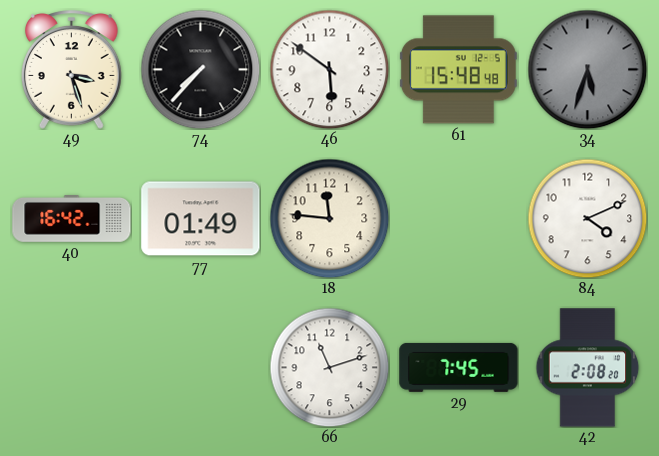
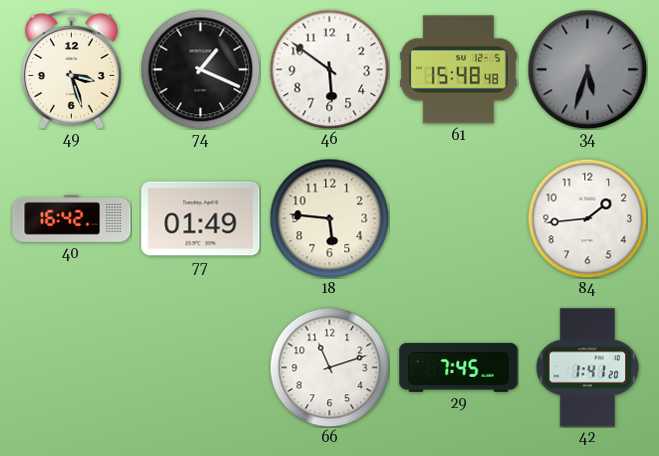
74: 7:37 -> 1:19 (200, 69)
18: 11:46 -> 5:46 (329, 218)
84: 4:11 -> 1:44 (587, 218)
42: 2:08 -> 1:41 (588, 368)
